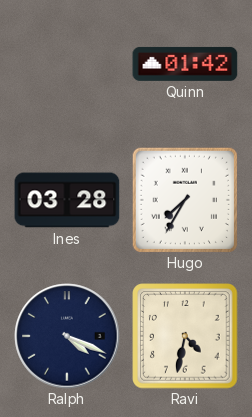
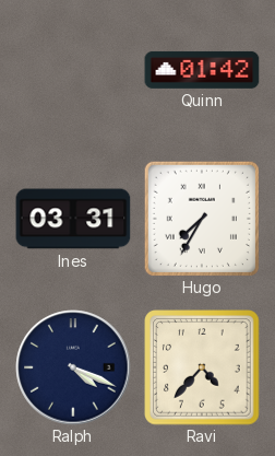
Ines: 03:28 -> 03:31 (73, 219)
Ravi: 4:32 -> 4:37 (202, 367)
